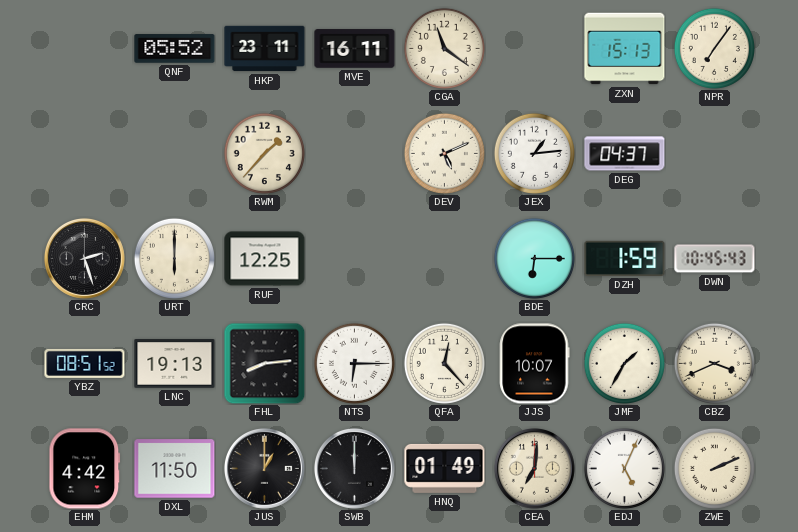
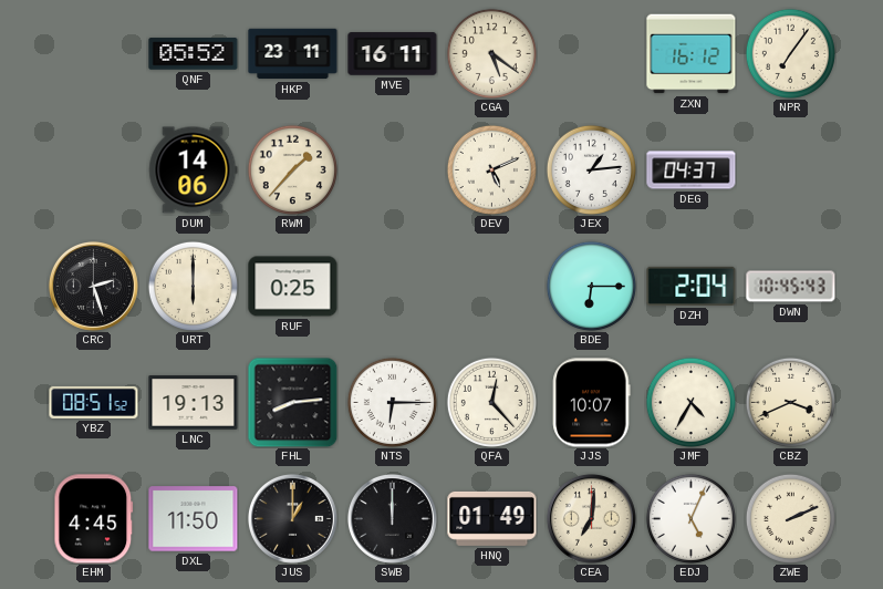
CGA: 11:21 -> 5:21 (491, 53)
ZXN: 15:13 -> 16:12 (692, 54)
DUM: none -> 14:06 (194, 170)
RUF: 12:25 -> 0:25 (293, 287)
DZH: 1:59 -> 2:04 (692, 286)
JMF: 1:35 -> 4:35 (690, 402)
EHM: 4:42 -> 4:45 (94, 519)
